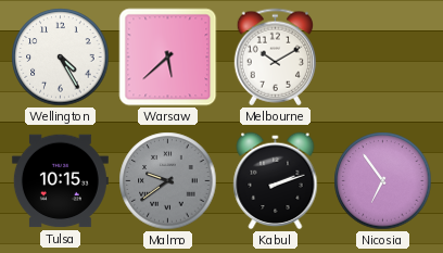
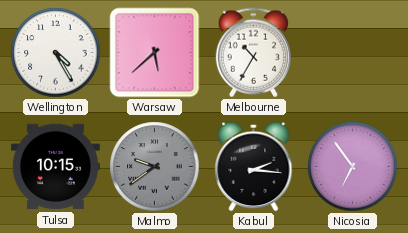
Melbourne: 10:10 -> 10:35 (253, 53)
Kabul: 2:12 -> 2:16 (254, 167)
